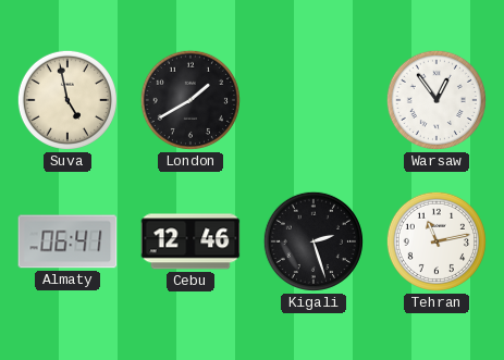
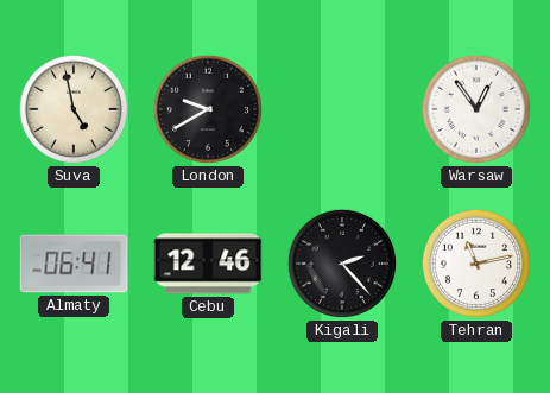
London: 1:40 -> 9:40 (208, 109)
Kigali: 2:27 -> 2:23 (342, 264)
